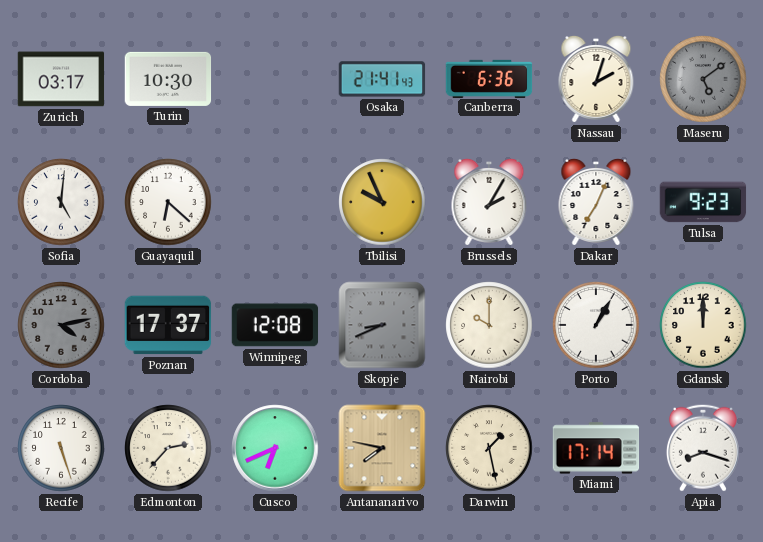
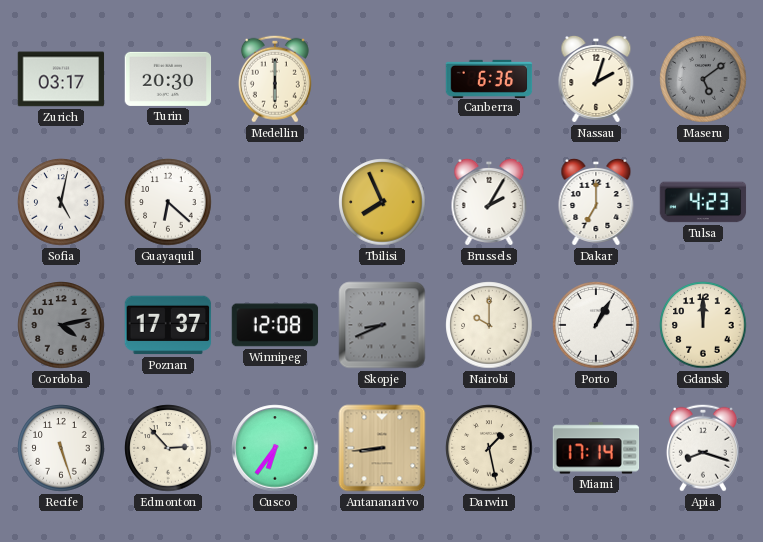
Turin: 10:30 -> 20:30 (168, 79)
Medellin: none -> 6:00 (275, 79)
Osaka: 21:41 -> none (382, 79)
Sofia: 5:01 -> 5:02 (61, 202)
Tbilisi: 9:56 -> 7:56 (382, 202)
Dakar: 7:04 -> 7:00 (596, 202)
Tulsa: 9:23 -> 4:23 (703, 202)
Edmonton: 2:37 -> 2:53 (168, 448)
Cusco: 6:41 -> 6:36 (275, 448)
Antananarivo: 7:47 -> 8:44 (382, 448)
